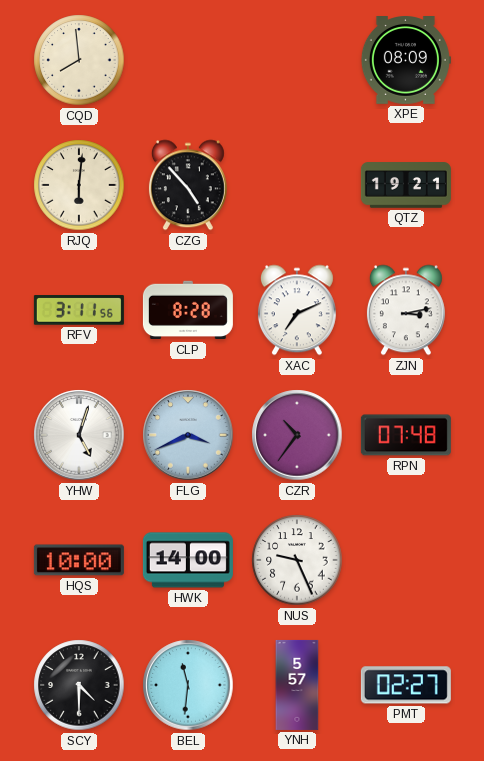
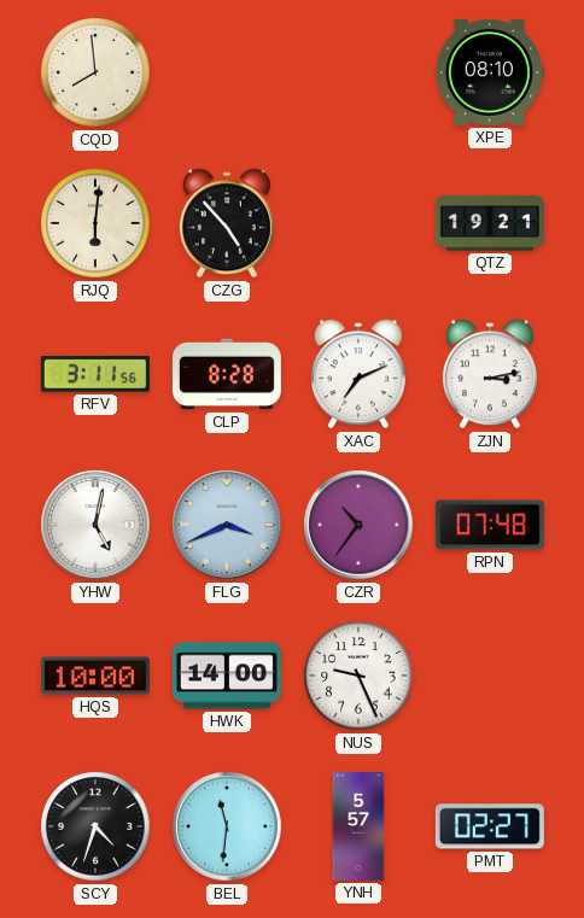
XPE: 08:09 -> 08:10 (489, 74)
YHW: 5:03 -> 5:02 (95, 525)
SCY: 4:30 -> 4:33 (95, 826)
